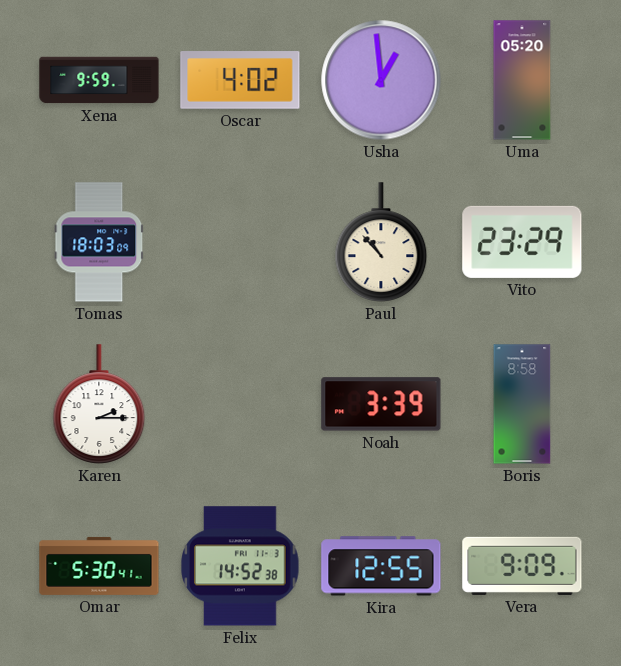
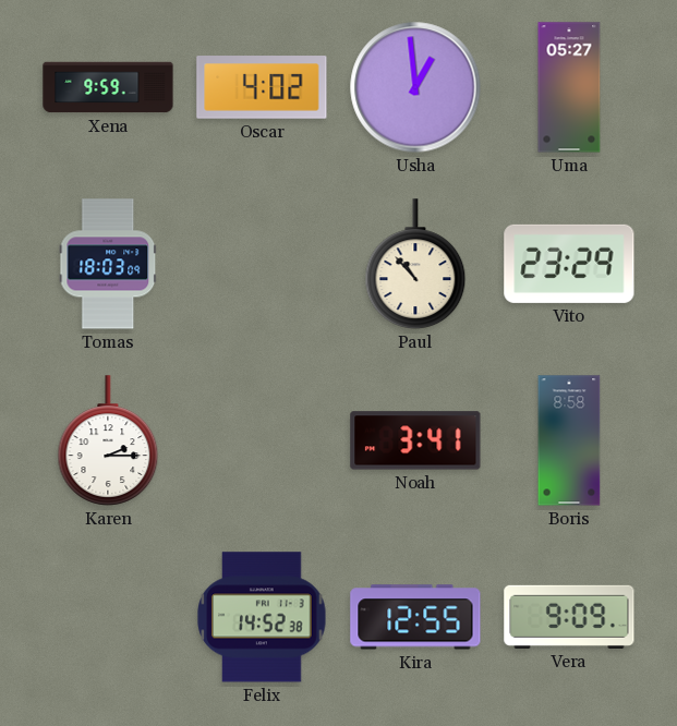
Uma: 05:20 -> 05:27 (569, 87)
Noah: 3:39 -> 3:41 (415, 440)
Omar: 5:30 -> none (99, 566)
